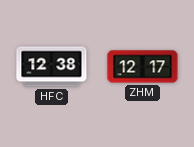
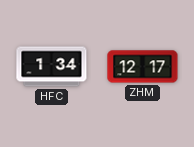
HFC: 12:38 -> 1:34 (52, 67)
